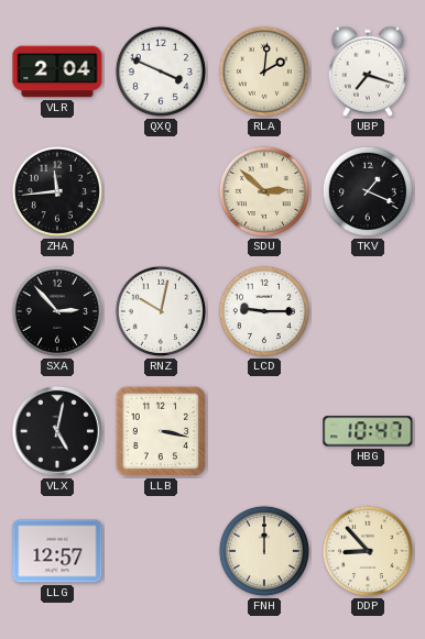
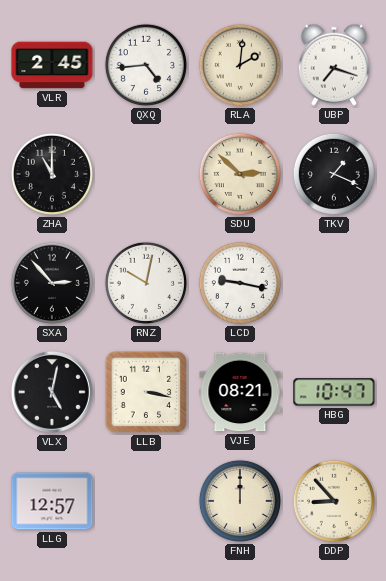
VLR: 2:04 -> 2:45 (52, 65)
QXQ: 3:49 -> 4:44 (146, 65)
ZHA: 11:44 -> 11:00 (52, 174)
LCD: 9:15 -> 9:17 (240, 283)
VJE: none -> 08:21 (240, 392)
